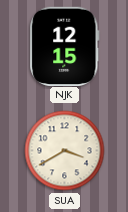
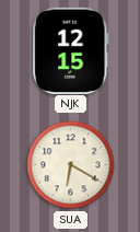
SUA: 3:40 -> 6:20 (71, 165)
